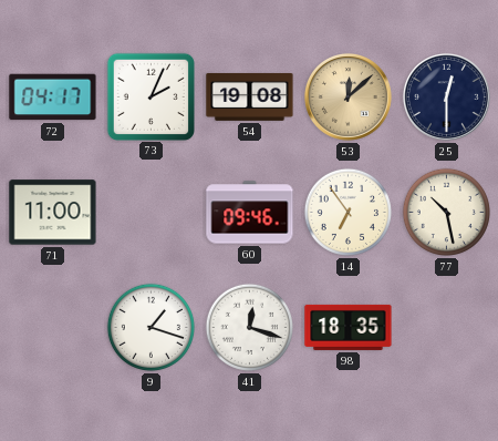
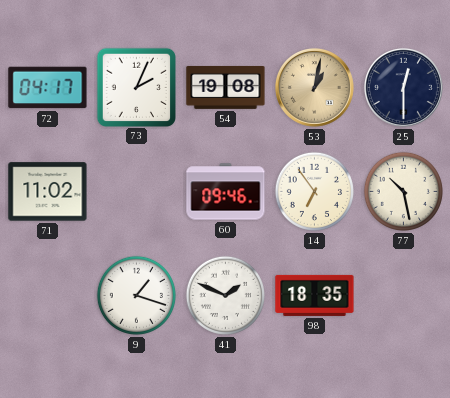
53: 12:08 -> 1:02 (314, 87)
71: 11:00 -> 11:02 (48, 192)
41: 12:18 -> 1:49 (225, 295)
